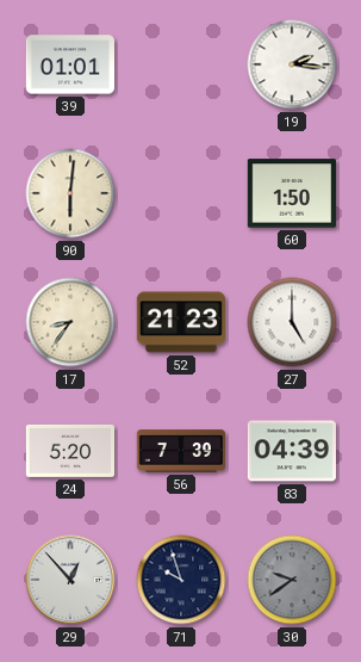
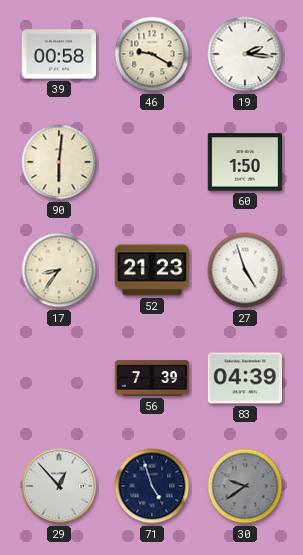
39: 01:01 -> 00:58 (58, 54)
46: none -> 9:20 (152, 54)
27: 5:00 -> 4:57 (245, 270)
24: 5:20 -> none (69, 451)
71: 9:57 -> 4:57 (152, 486)
